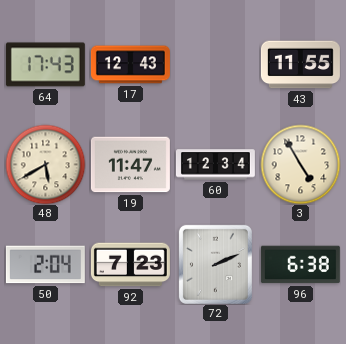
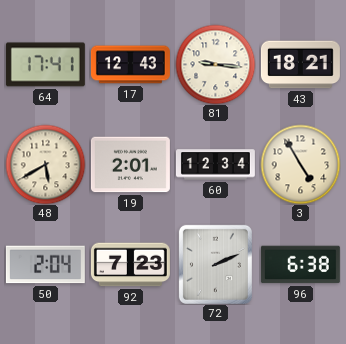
64: 17:43 -> 17:41 (45, 65)
81: none -> 9:16 (215, 64)
43: 11:55 -> 18:21 (300, 65)
19: 11:47 -> 2:01 (130, 165)
